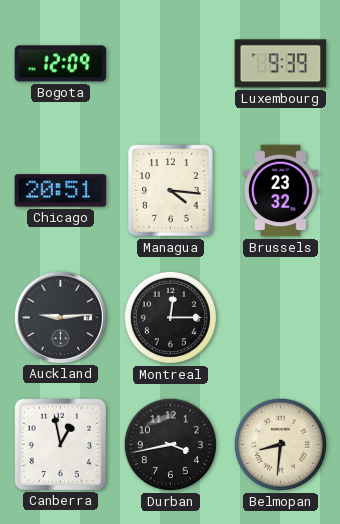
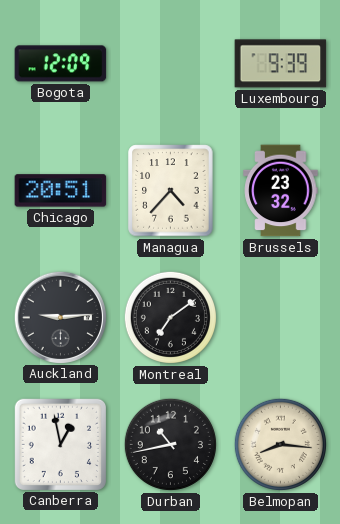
Managua: 4:16 -> 4:37 (171, 191)
Montreal: 12:15 -> 7:09 (170, 317)
Durban: 3:43 -> 10:43 (170, 444)
Belmopan: 8:31 -> 8:16 (280, 444)
